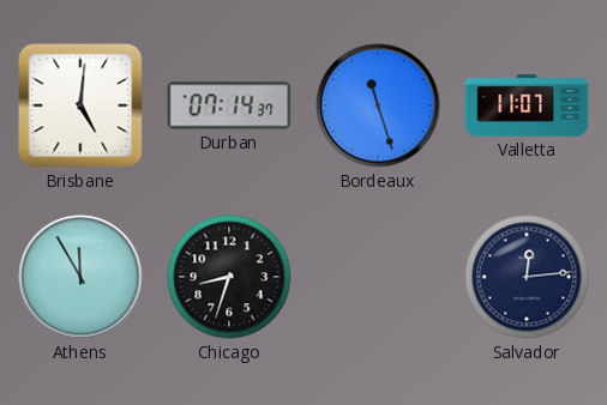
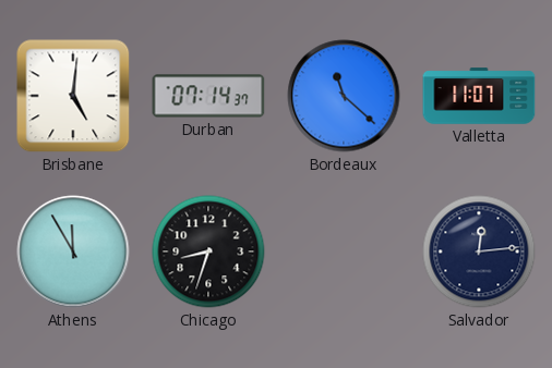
Bordeaux: 11:27 -> 11:22 (344, 96)
